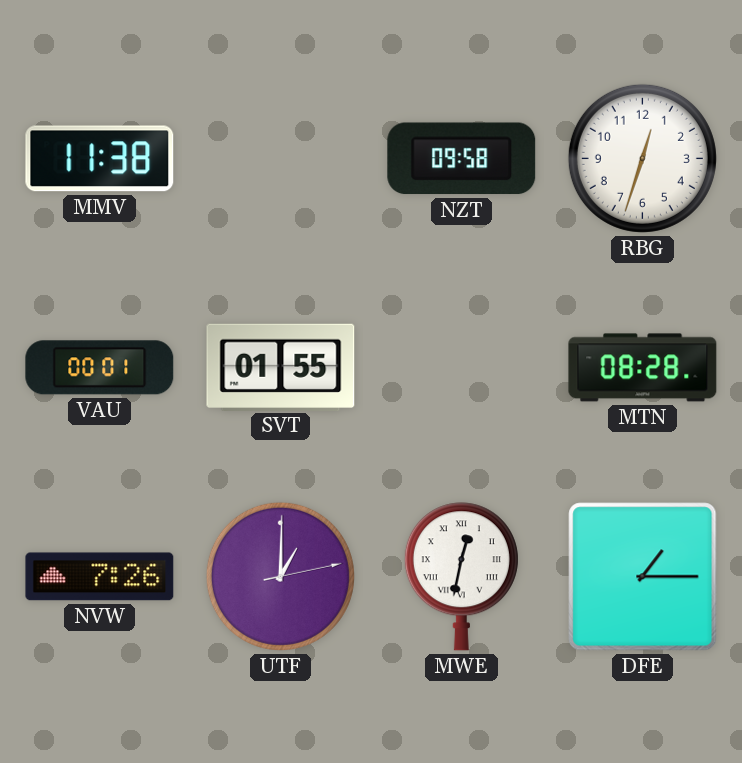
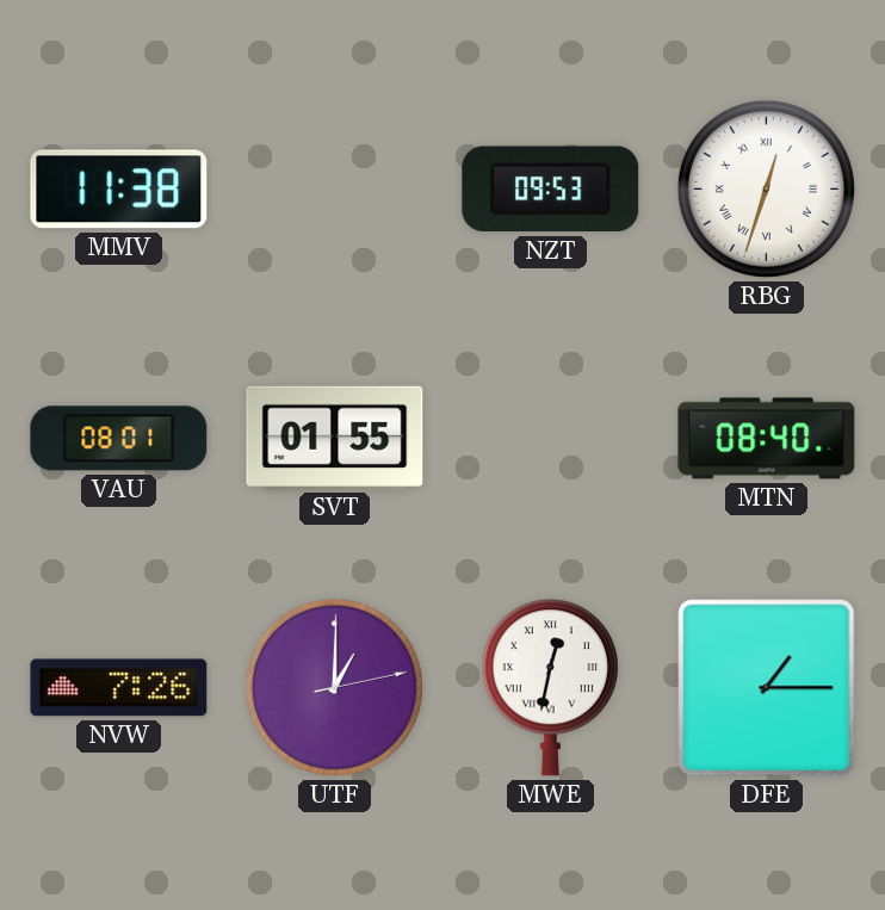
NZT: 09:58 -> 09:53 (551, 190)
RBG numerals: Arabic -> Roman (766, 188)
VAU: 00:01 -> 08:01 (119, 439)
MTN: 08:28 -> 08:40 (767, 439)
